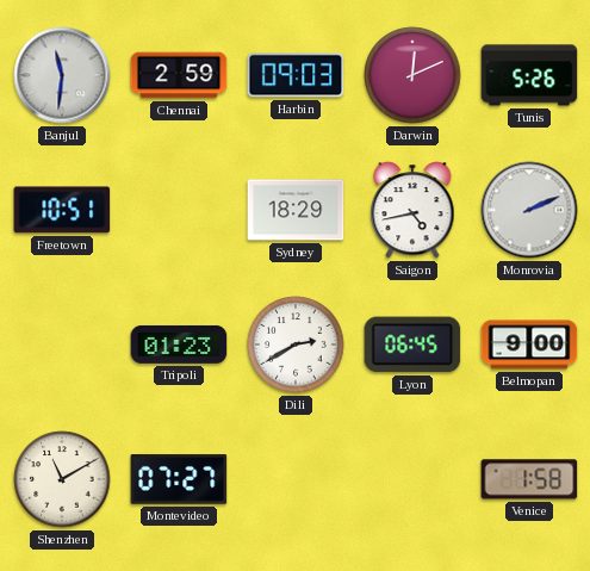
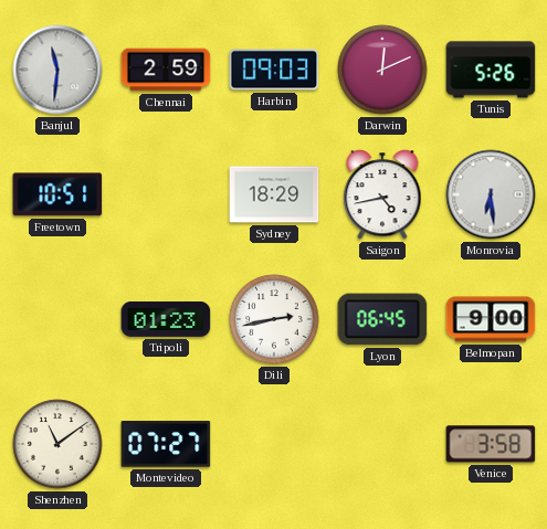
Monrovia: 2:11 -> 6:29 (491, 194)
Dili: 2:40 -> 2:43 (274, 319)
Shenzhen: 11:10 -> 11:09 (57, 444)
Venice: 1:58 -> 3:58 (491, 444)
